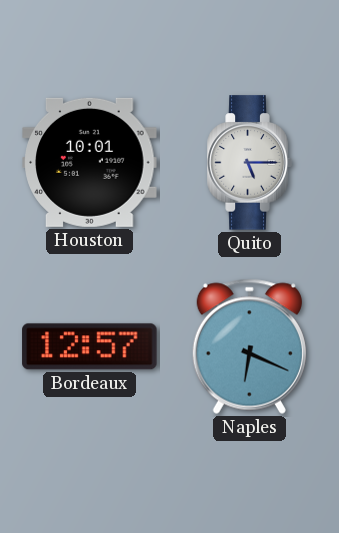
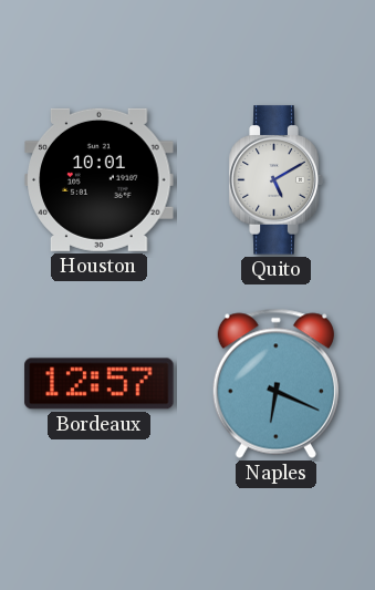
Quito: 5:15 -> 5:10 (275, 180)
